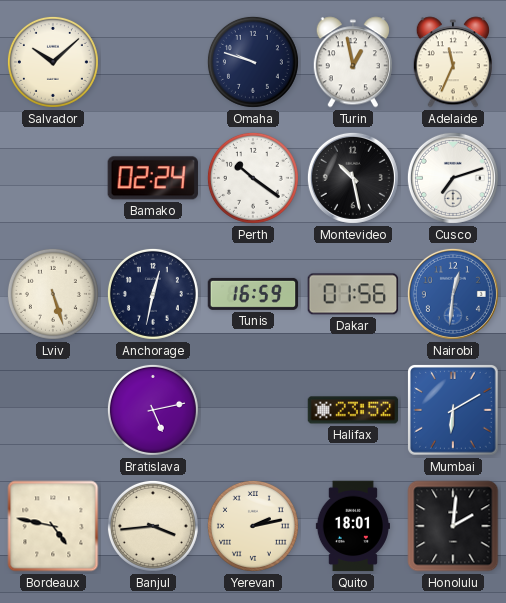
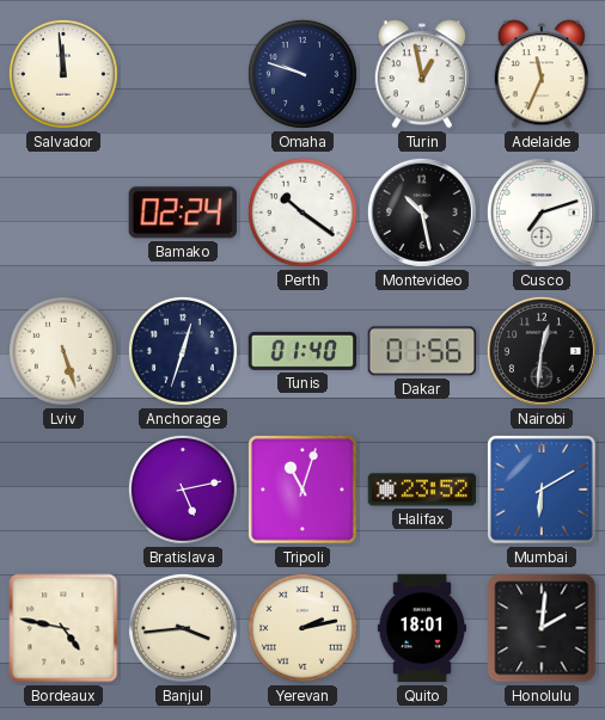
Salvador: 10:08 -> 11:59 (63, 74)
Anchorage: 12:32 -> 12:33 (183, 351)
Tunis: 16:59 -> 01:40 (302, 351)
Nairobi dial: blue -> black (542, 351)
Tripoli: none -> 11:03 (304, 491)
